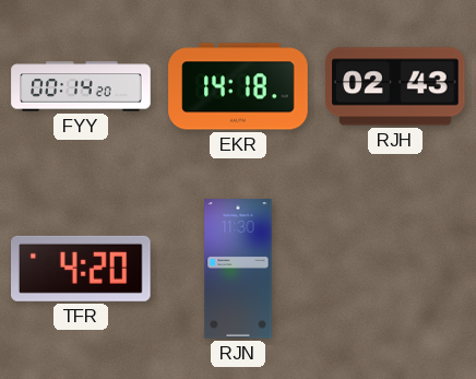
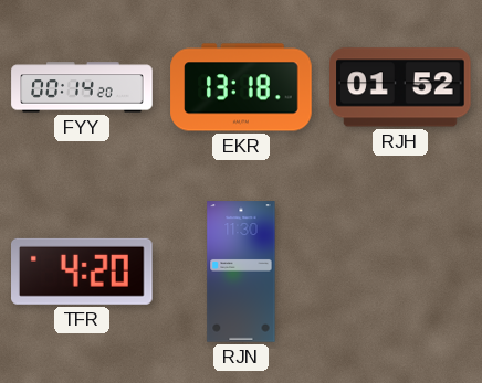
EKR: 14:18 -> 13:18 (241, 87)
RJH: 02:43 -> 01:52 (400, 87)
